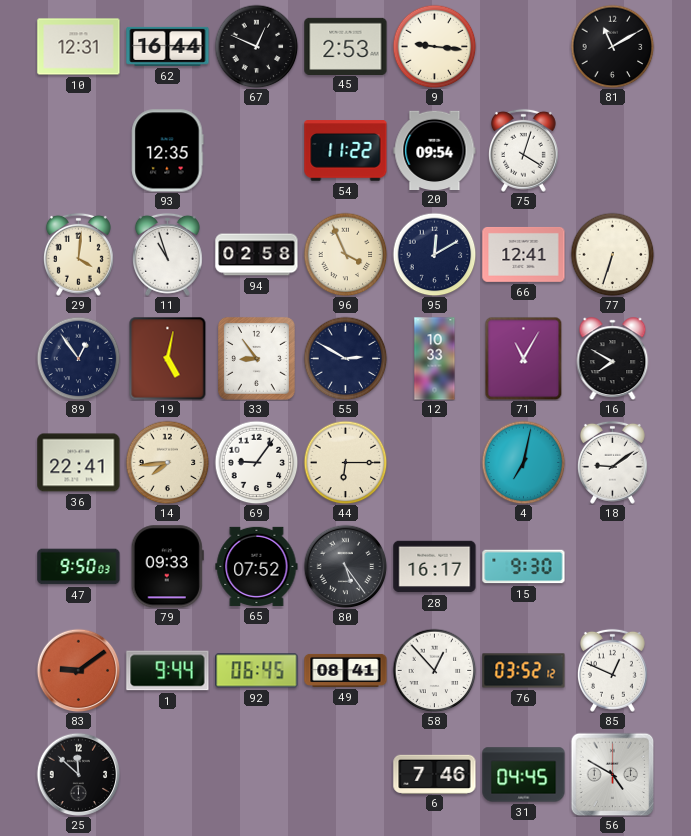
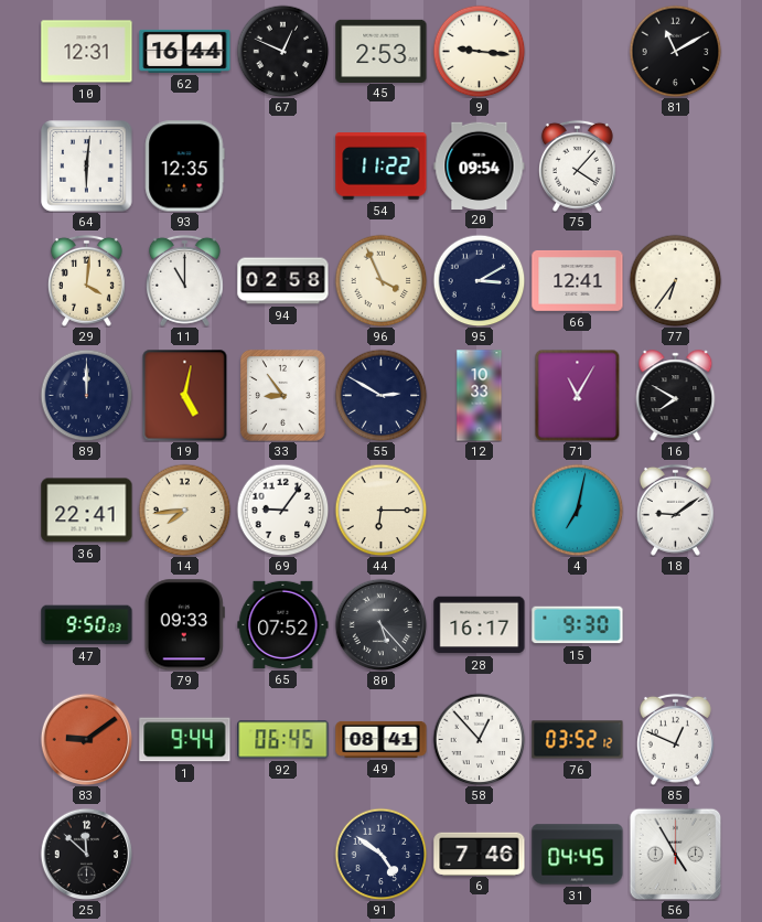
64: none -> 6:01 (87, 167)
75: 4:03 -> 4:07 (577, 165)
11: 10:57 -> 11:00 (184, 280)
95: 12:10 -> 3:10 (479, 280)
77: 6:33 -> 6:36 (675, 280)
89: 12:54 -> 12:00 (86, 395)
80: 5:24 -> 5:23 (380, 624)
91: none -> 4:51 (380, 854)
56: 4:50 -> 4:55 (675, 854)
